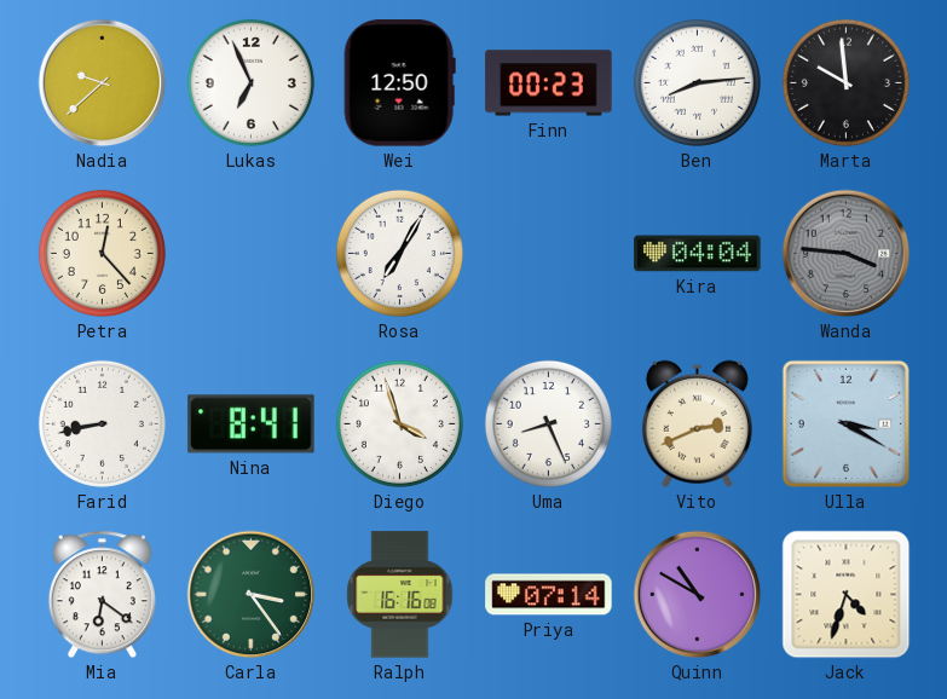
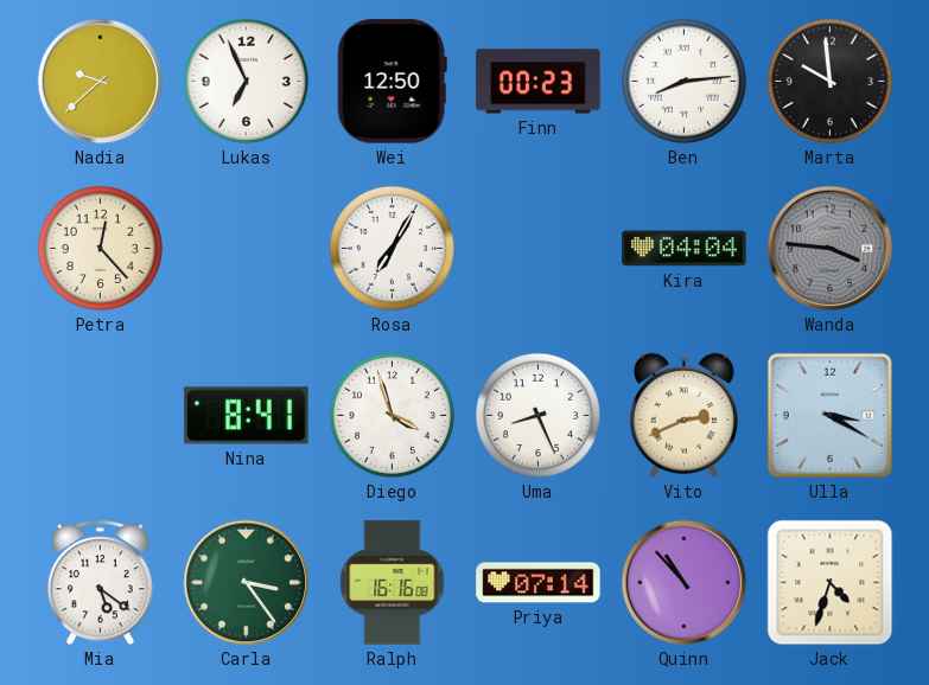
Farid: 8:43 -> none (102, 423)
Mia: 6:21 -> 5:21 (100, 583)
Quinn: 10:50 -> 10:53 (685, 583)
